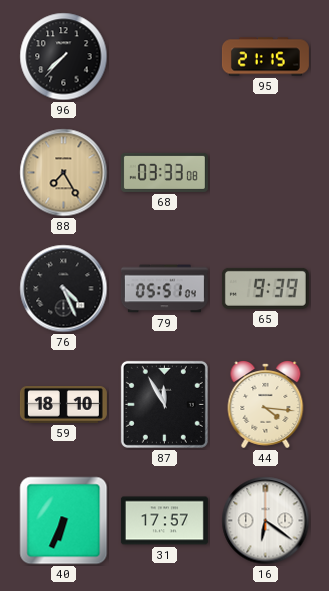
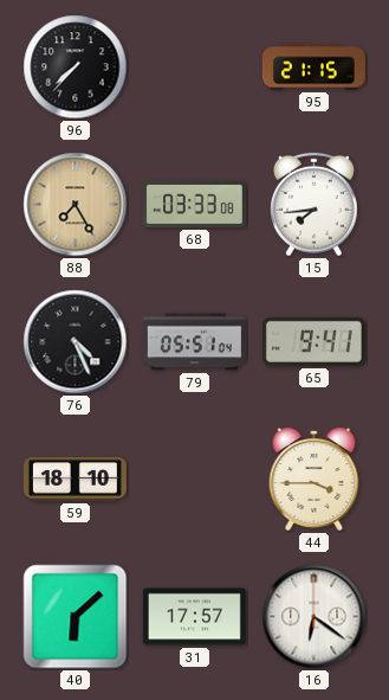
15: none -> 7:44 (315, 205)
65: 9:39 -> 9:41 (313, 341)
87: 11:55 -> none (164, 404)
44: 4:16 -> 3:45 (315, 480)
40: 6:34 -> 6:08 (76, 617)
